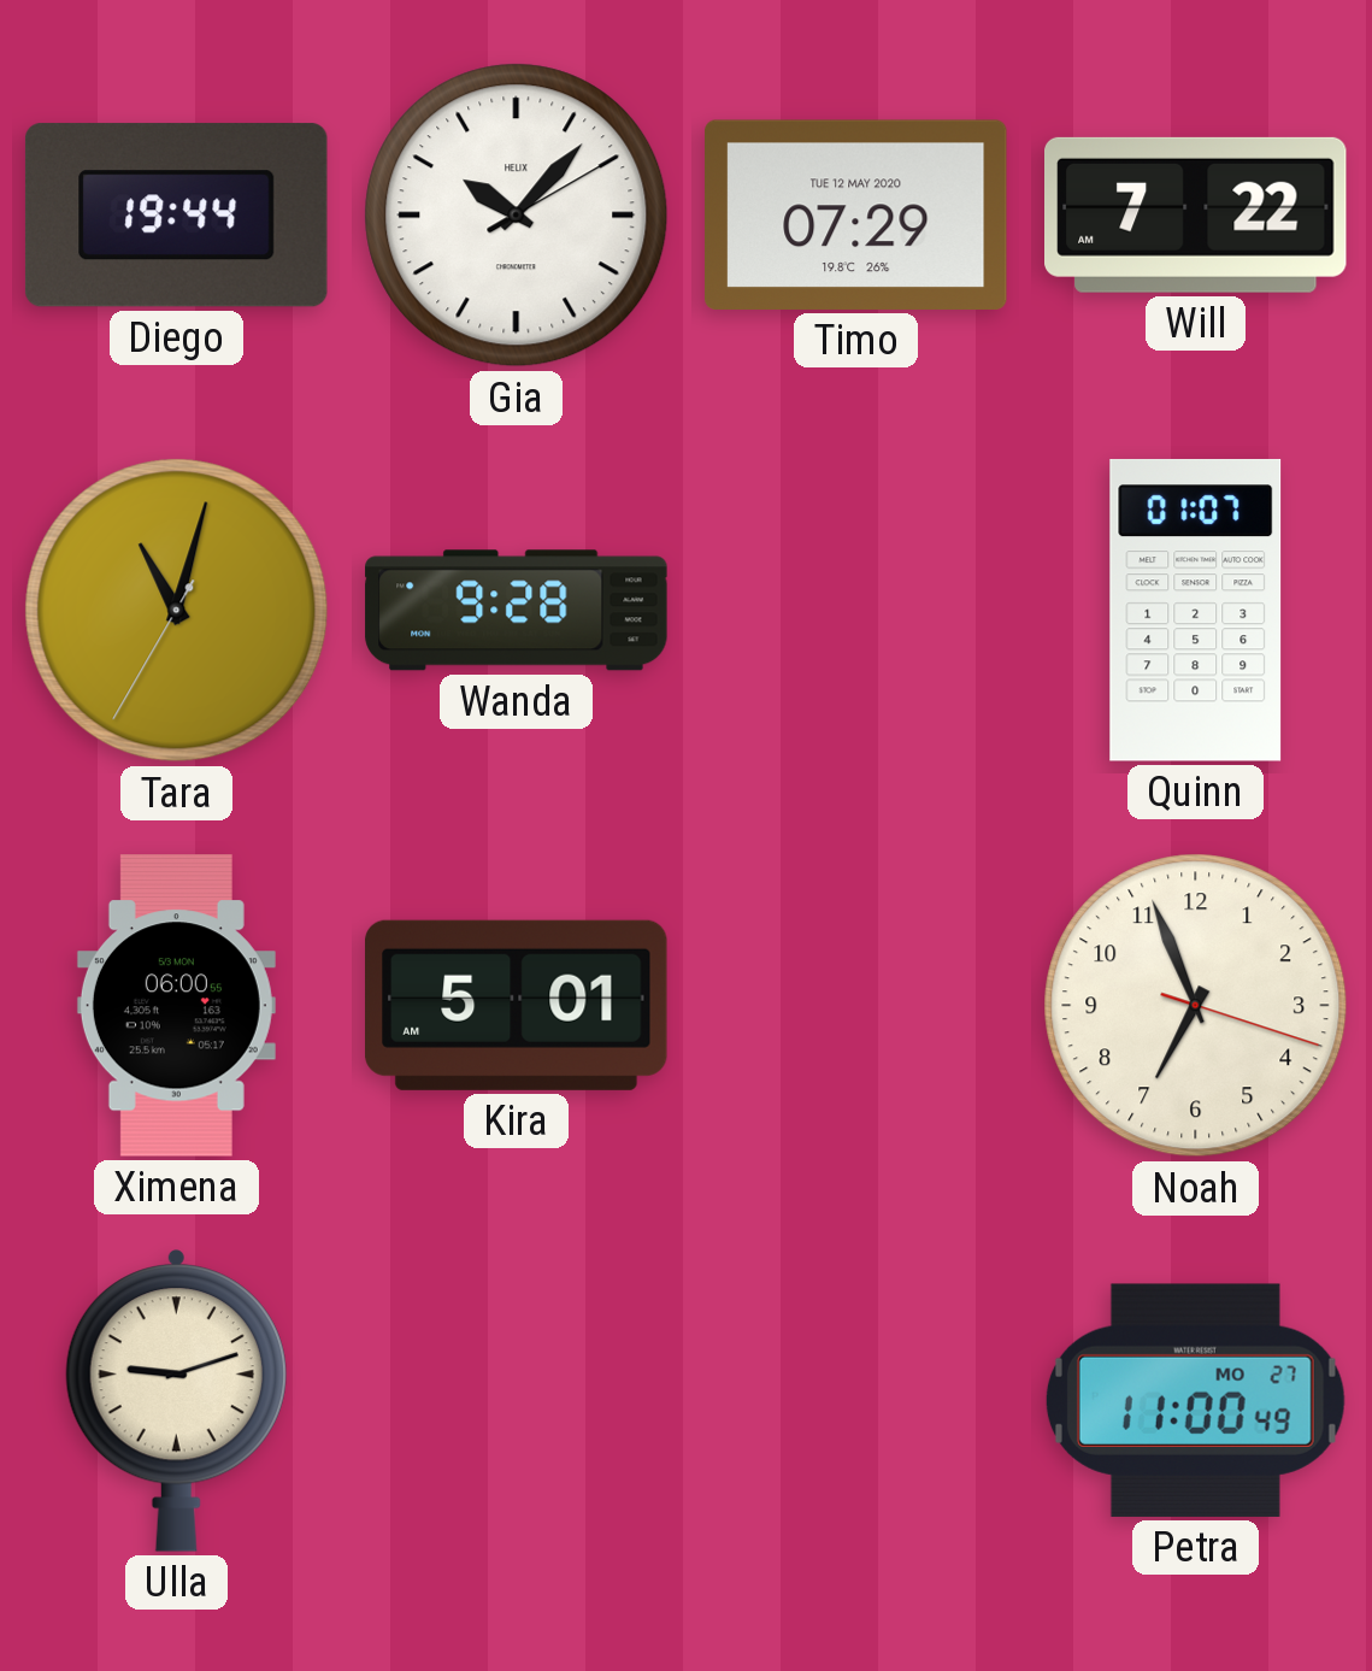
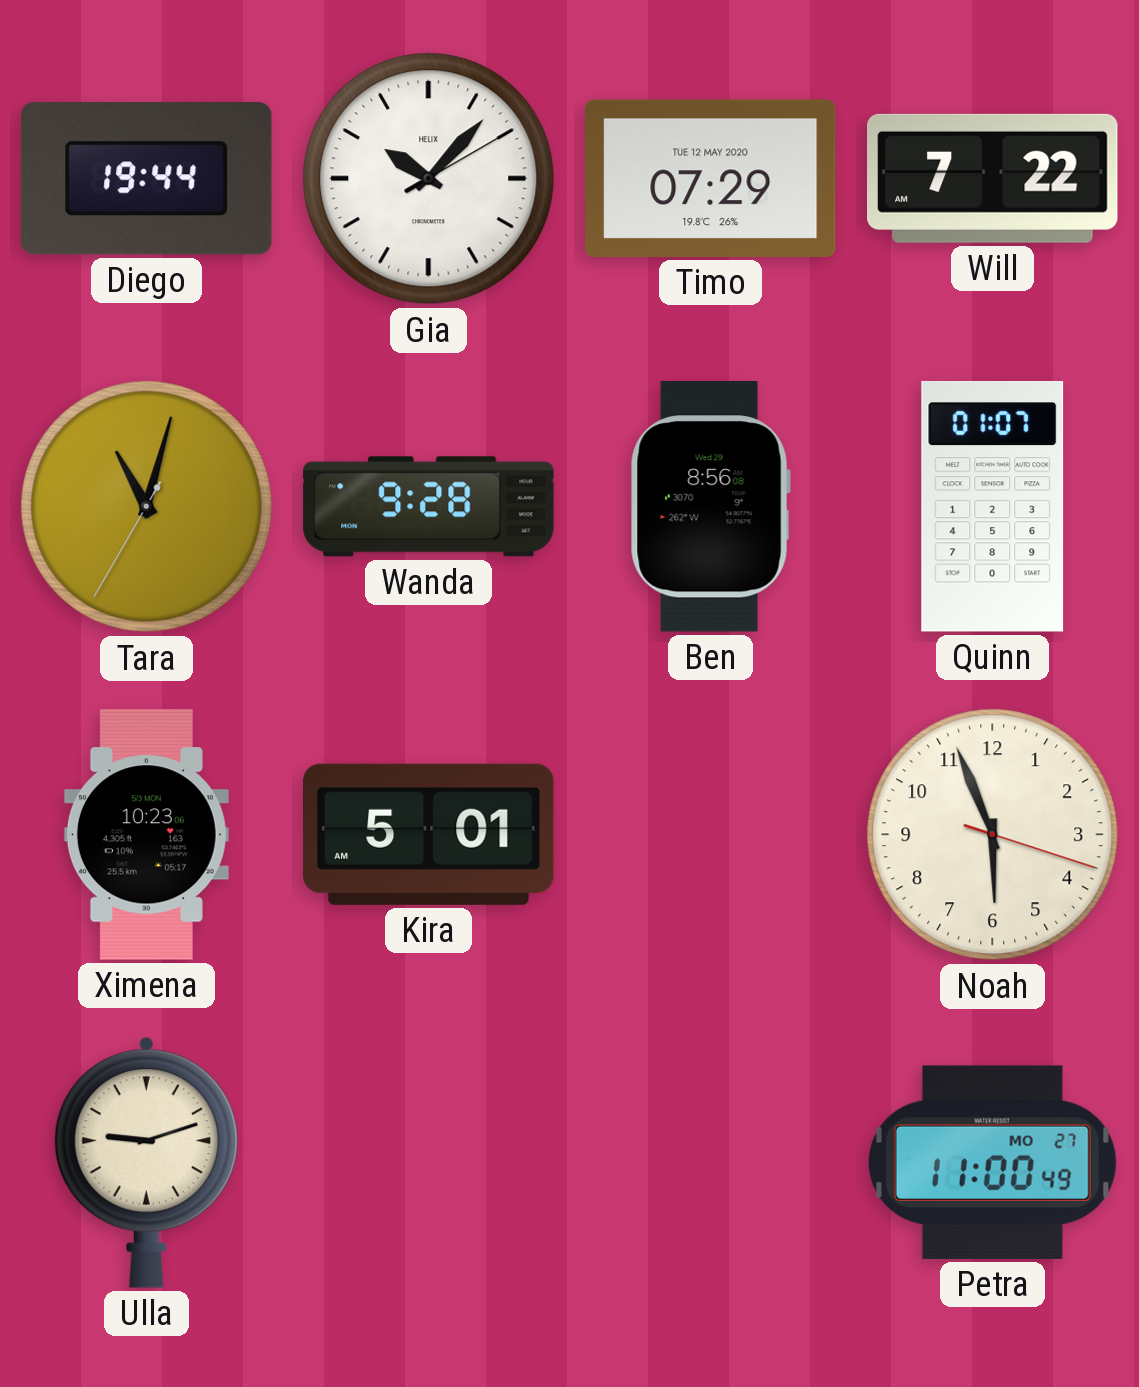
Ben: none -> 8:56 (710, 507)
Ximena: 06:00 -> 10:23 (146, 835)
Noah: 6:56 -> 5:56 (993, 835)
